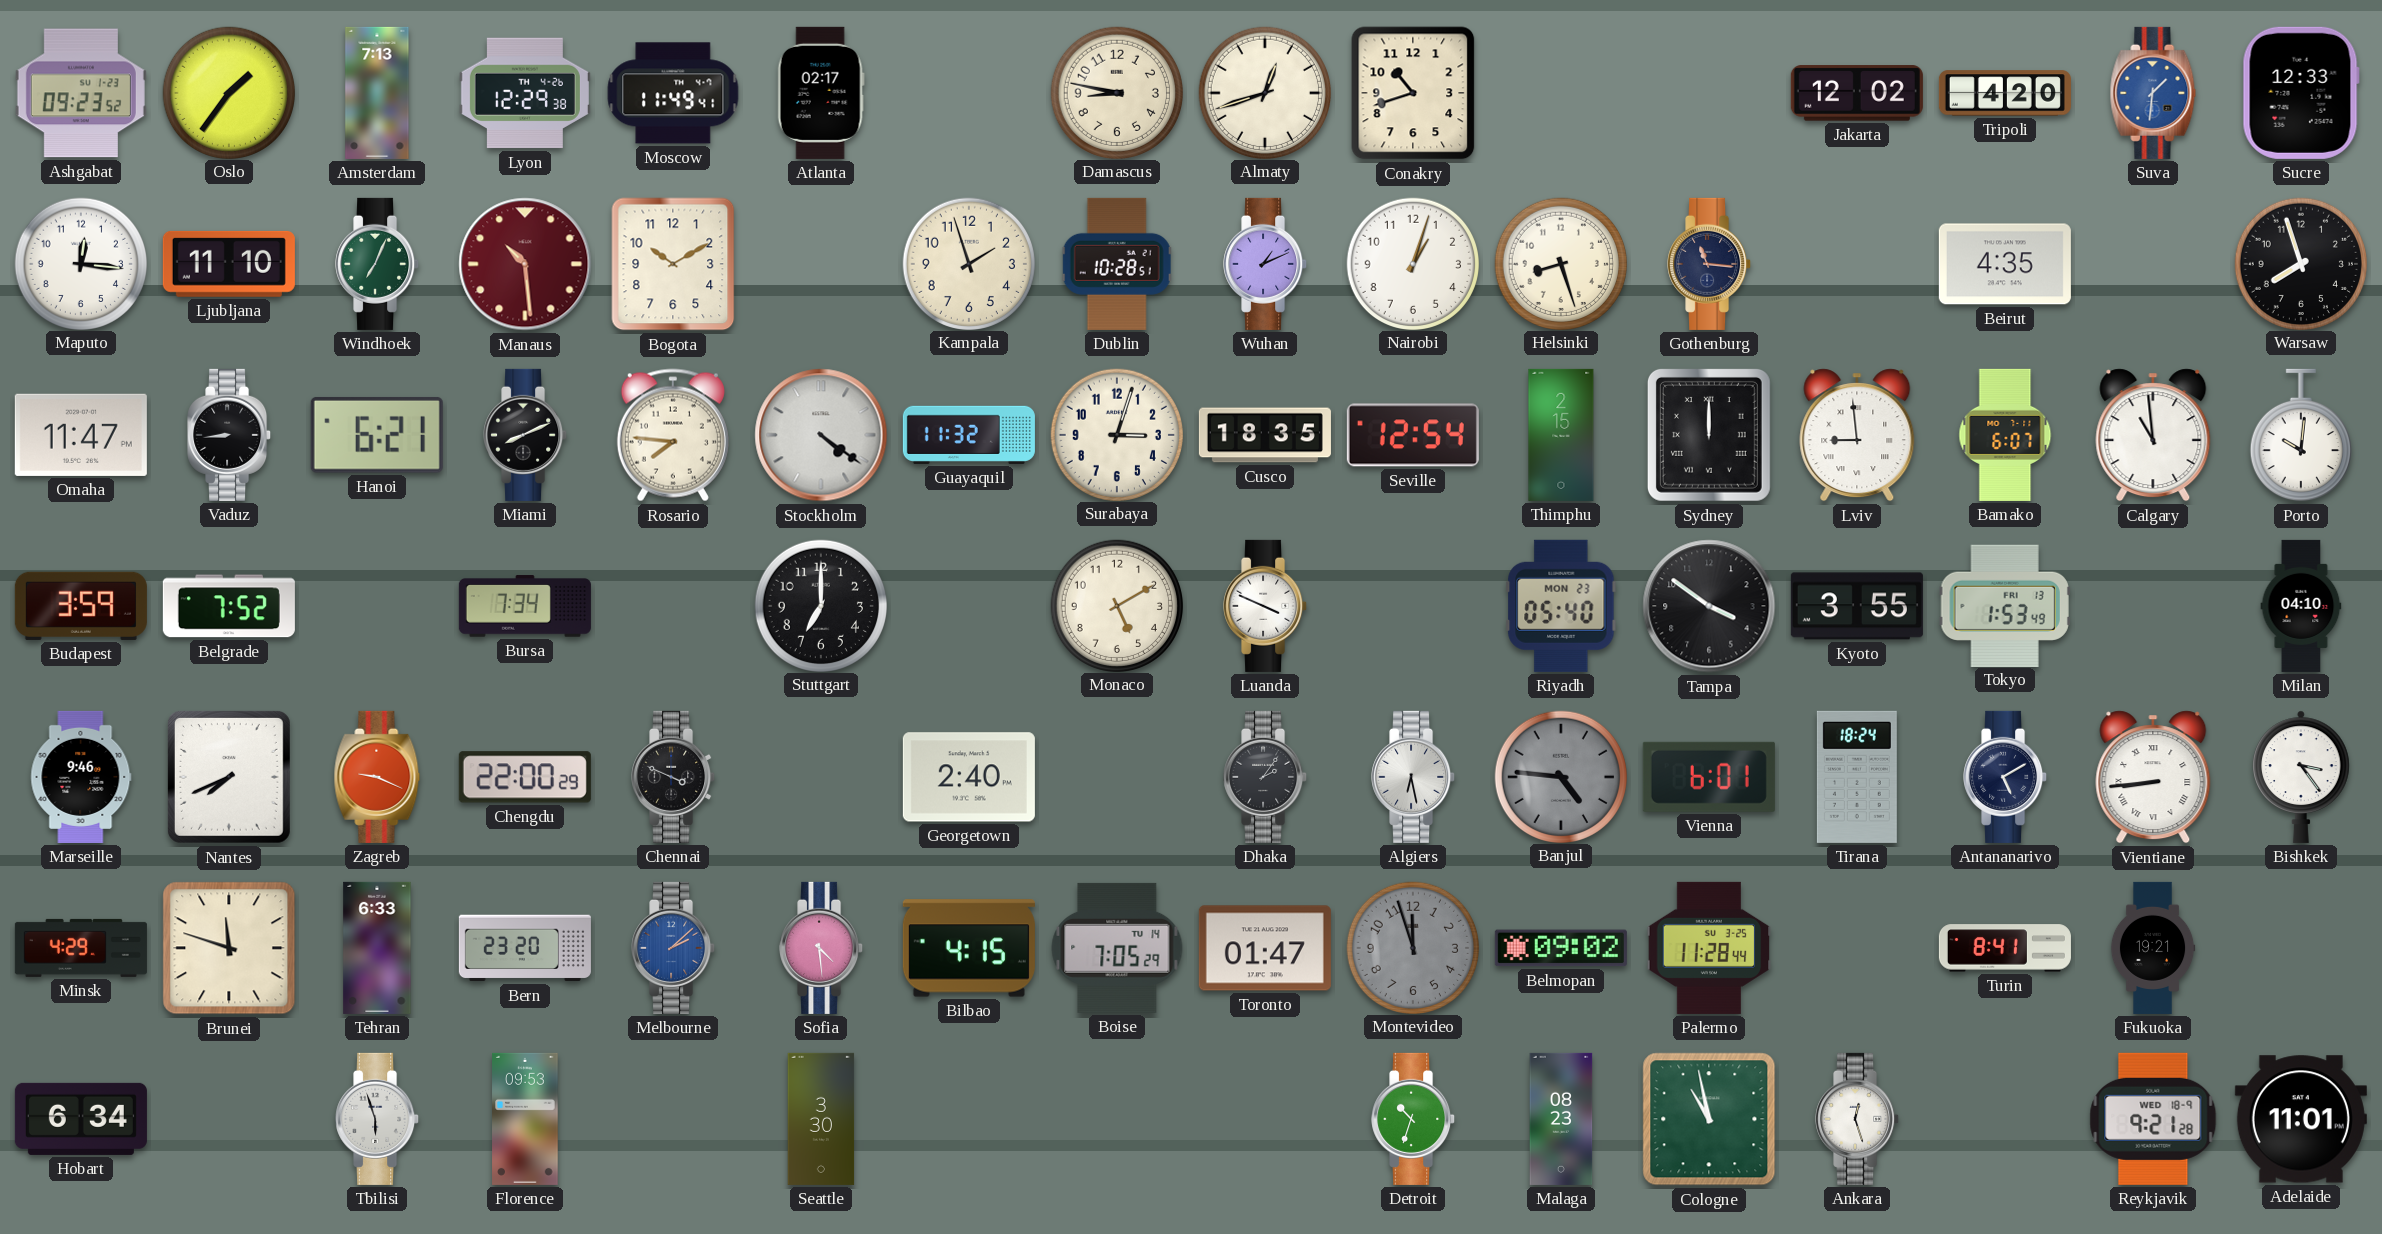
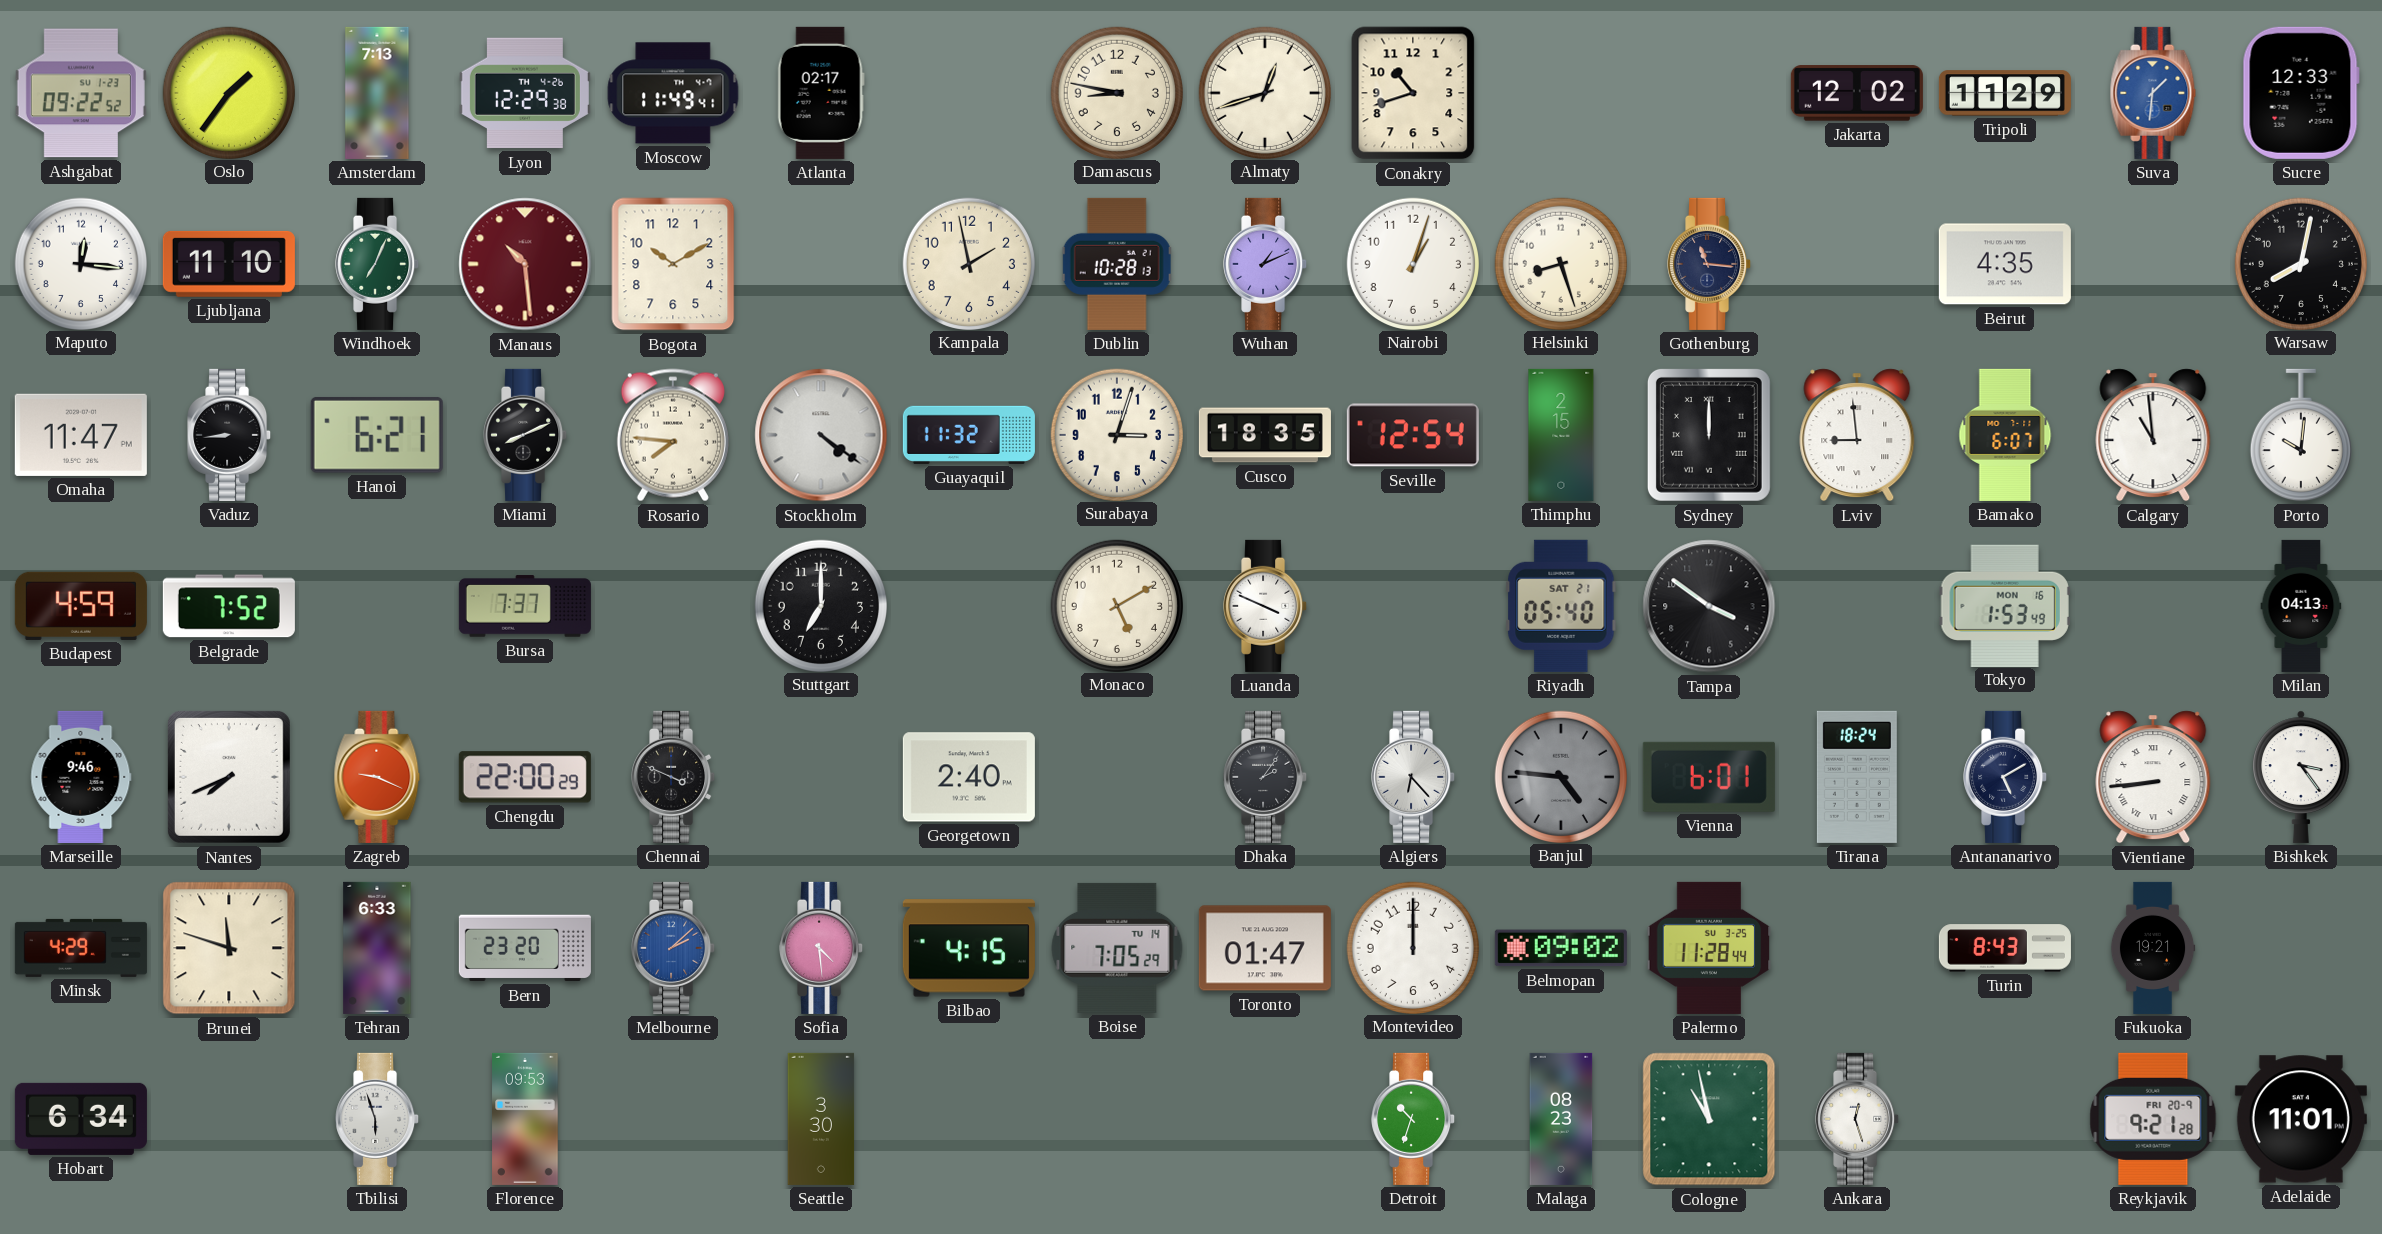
Ashgabat: 09:23 -> 09:22 (81, 93)
Tripoli: 4:20 -> 11:29 (2005, 93)
Kampala: 1:57 -> 1:58 (968, 263)
Dublin: 10:28:51 -> 10:28:13 (1117, 264)
Warsaw: 7:57 -> 8:02 (2300, 263)
Budapest: 3:59 -> 4:59 (81, 606)
Bursa: 7:34 -> 7:37 (525, 606)
Riyadh date: MON 23 -> SAT 21 (1561, 606)
Kyoto: 3:55 -> none (1857, 606)
Tokyo date: FRI 13 -> MON 16 (2005, 605)
Milan: 04:10 -> 04:13 (2301, 606)
Algiers: 6:28 -> 6:23 (1414, 777)
Montevideo: 11:57 -> 12:00 (1412, 947)
Montevideo dial: grey -> white (1412, 947)
Turin: 8:41 -> 8:43 (2005, 948)
Reykjavik date: WED 18-9 -> FRI 20-9 (2153, 1119)
